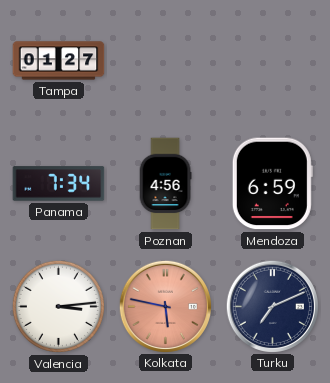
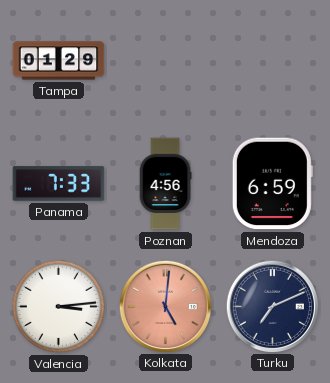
Tampa: 01:27 -> 01:29 (59, 61)
Panama: 7:34 -> 7:33 (59, 184)
Kolkata: 5:47 -> 5:01 (165, 306)
